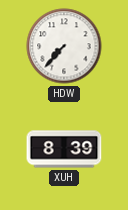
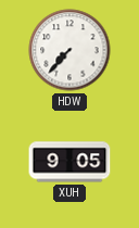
XUH: 8:39 -> 9:05 (69, 162)
